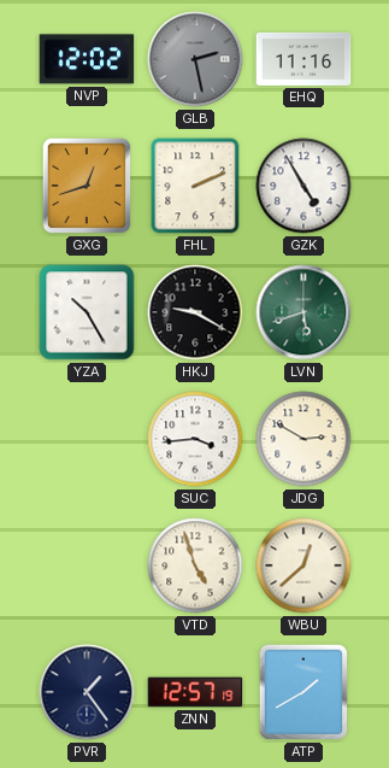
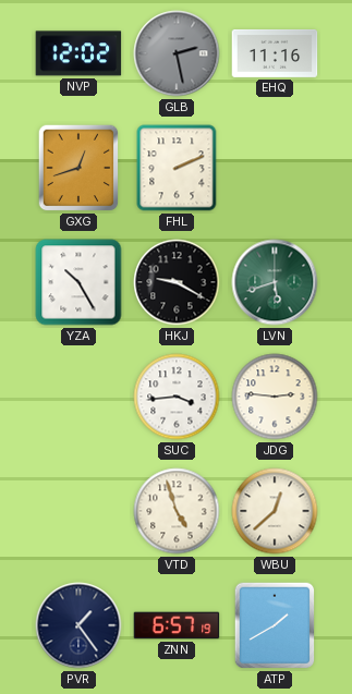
GZK: 4:55 -> none (303, 186)
JDG: 2:50 -> 2:46 (275, 397)
ZNN: 12:57 -> 6:57 (177, 625)
